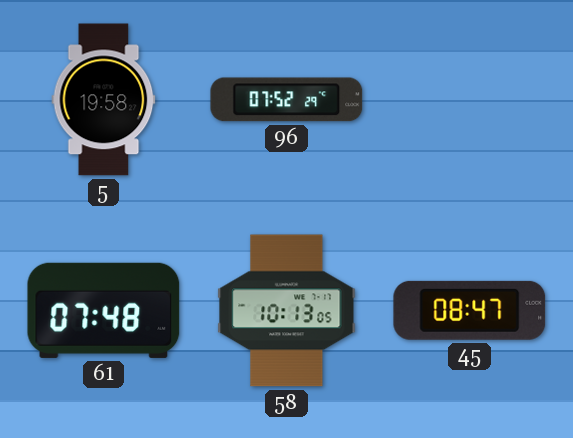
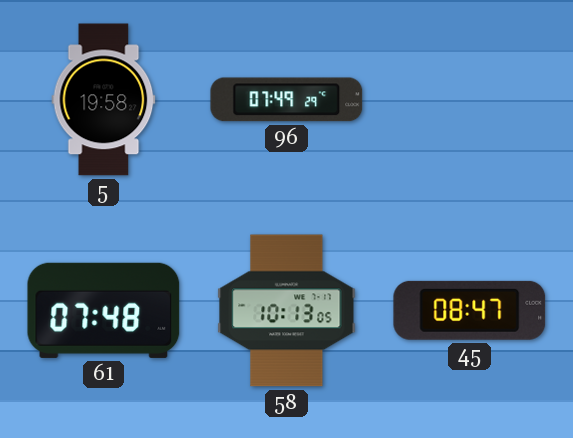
96: 07:52 -> 07:49 (287, 100)
